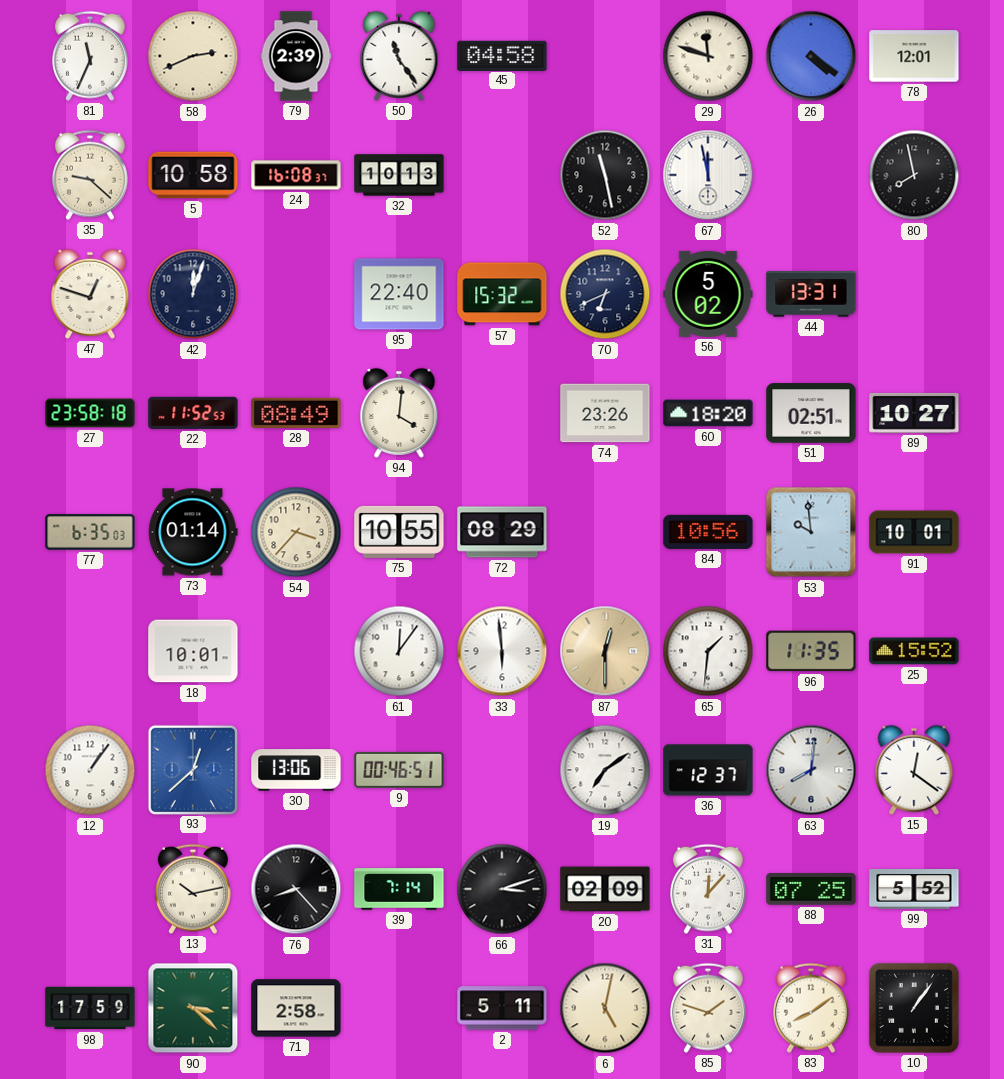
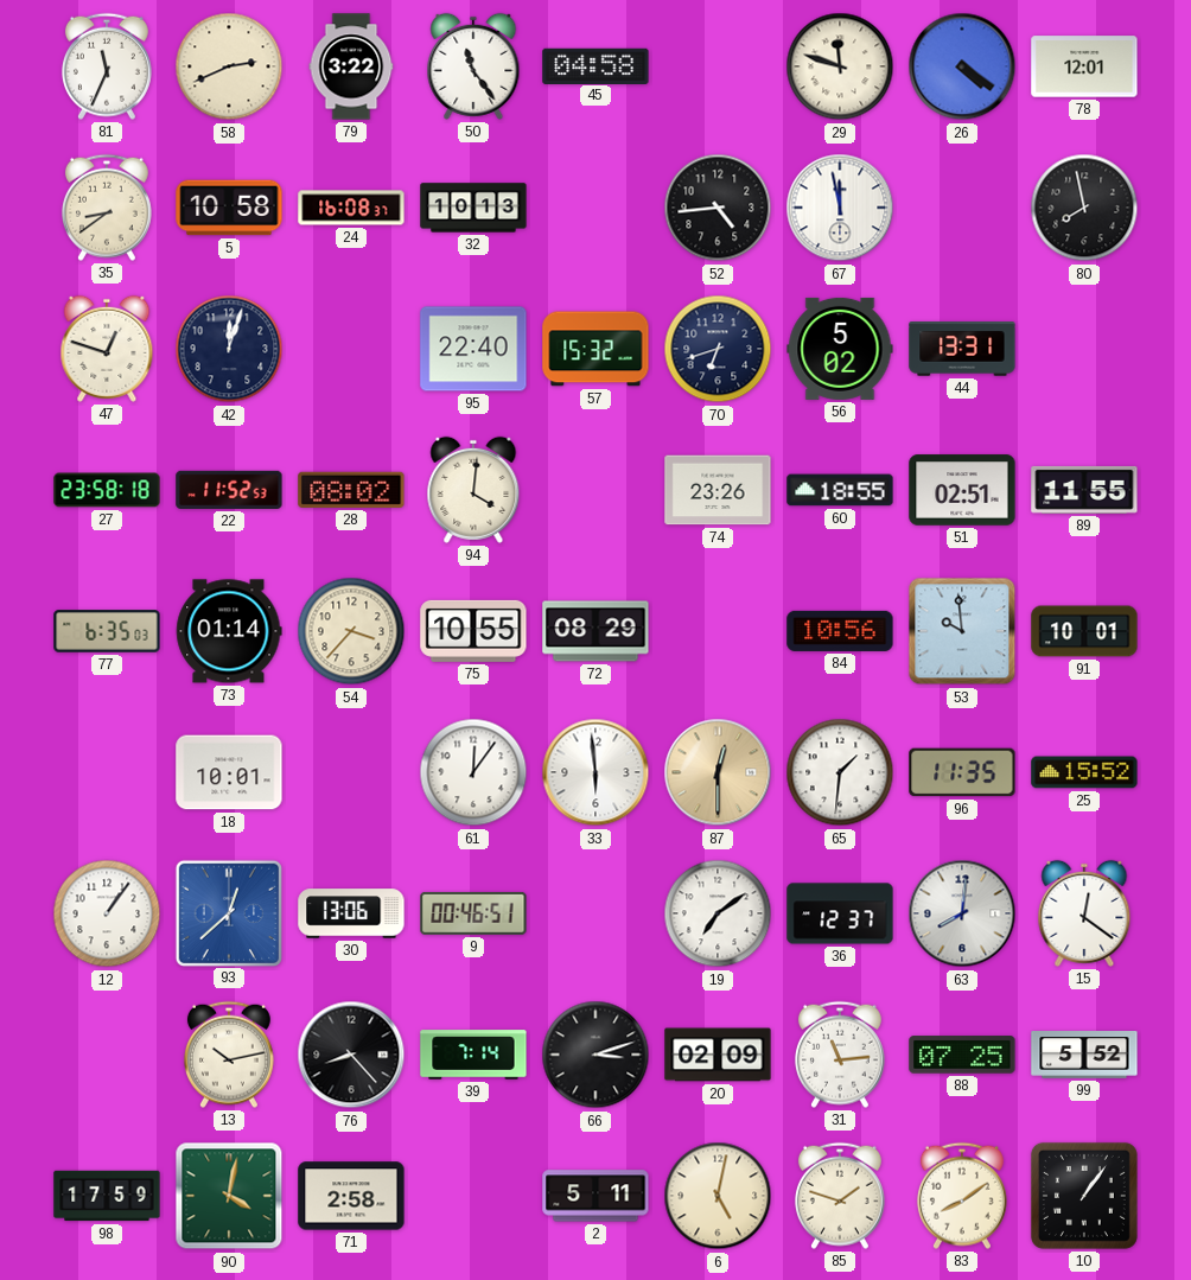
79: 2:39 -> 3:22 (351, 66)
35: 9:22 -> 8:39 (107, 208)
52: 11:28 -> 4:44 (718, 208)
70: 6:41 -> 6:42 (718, 349)
28: 08:49 -> 08:02 (351, 490)
60: 18:20 -> 18:55 (840, 490)
89: 10:27 -> 11:55 (1084, 490)
31: 12:07 -> 11:14 (840, 1055)
90: 3:22 -> 4:02 (229, 1196)
